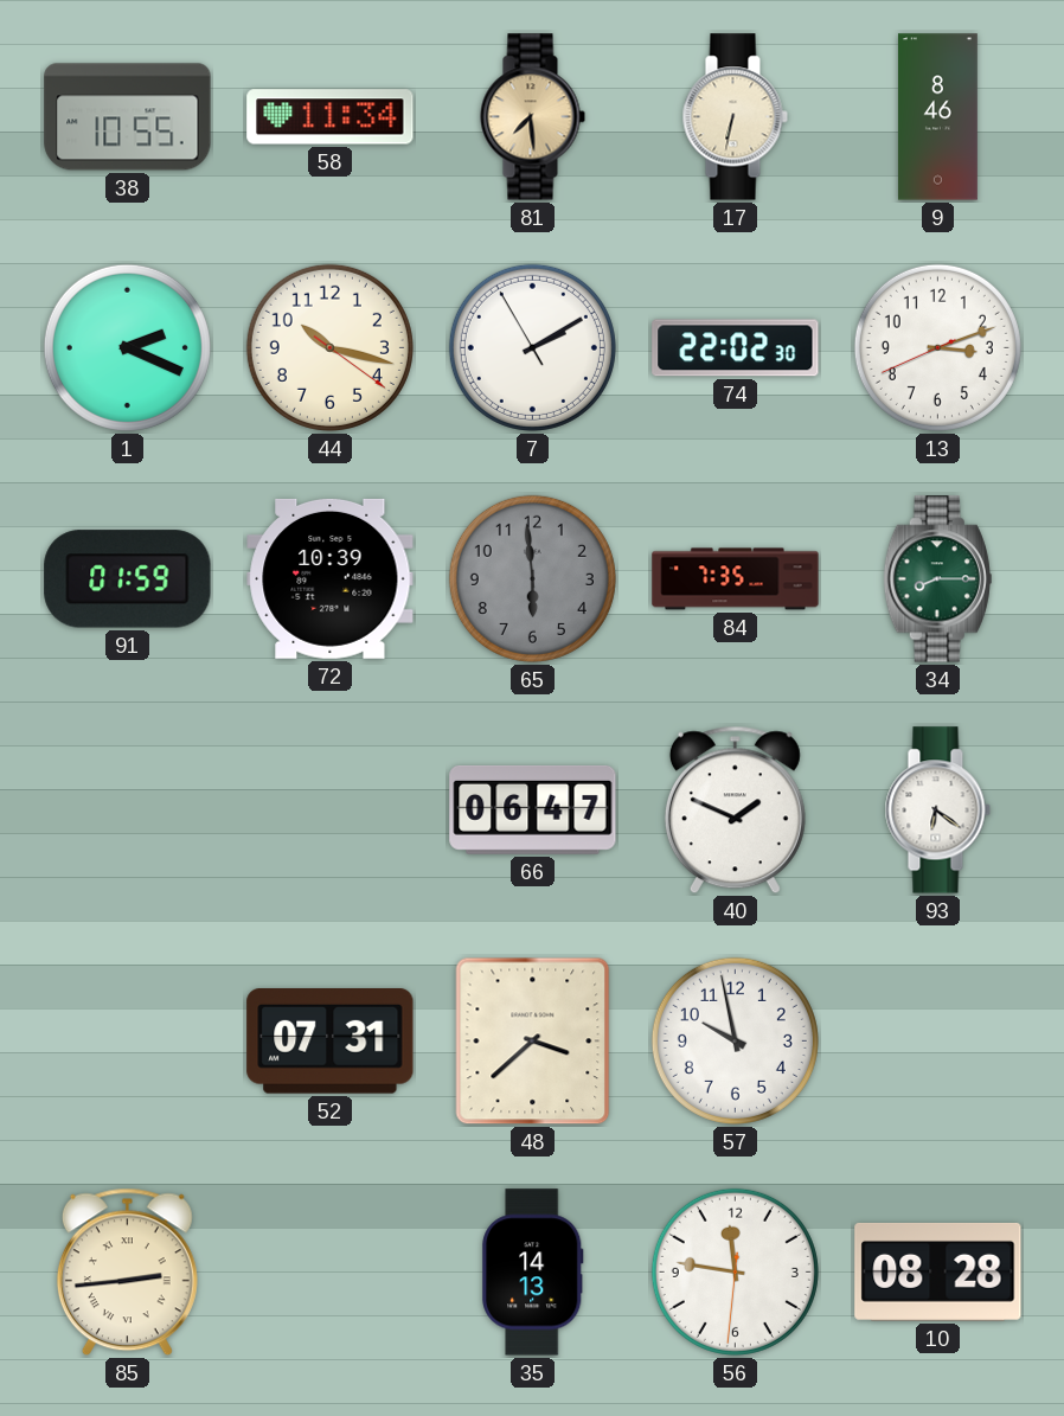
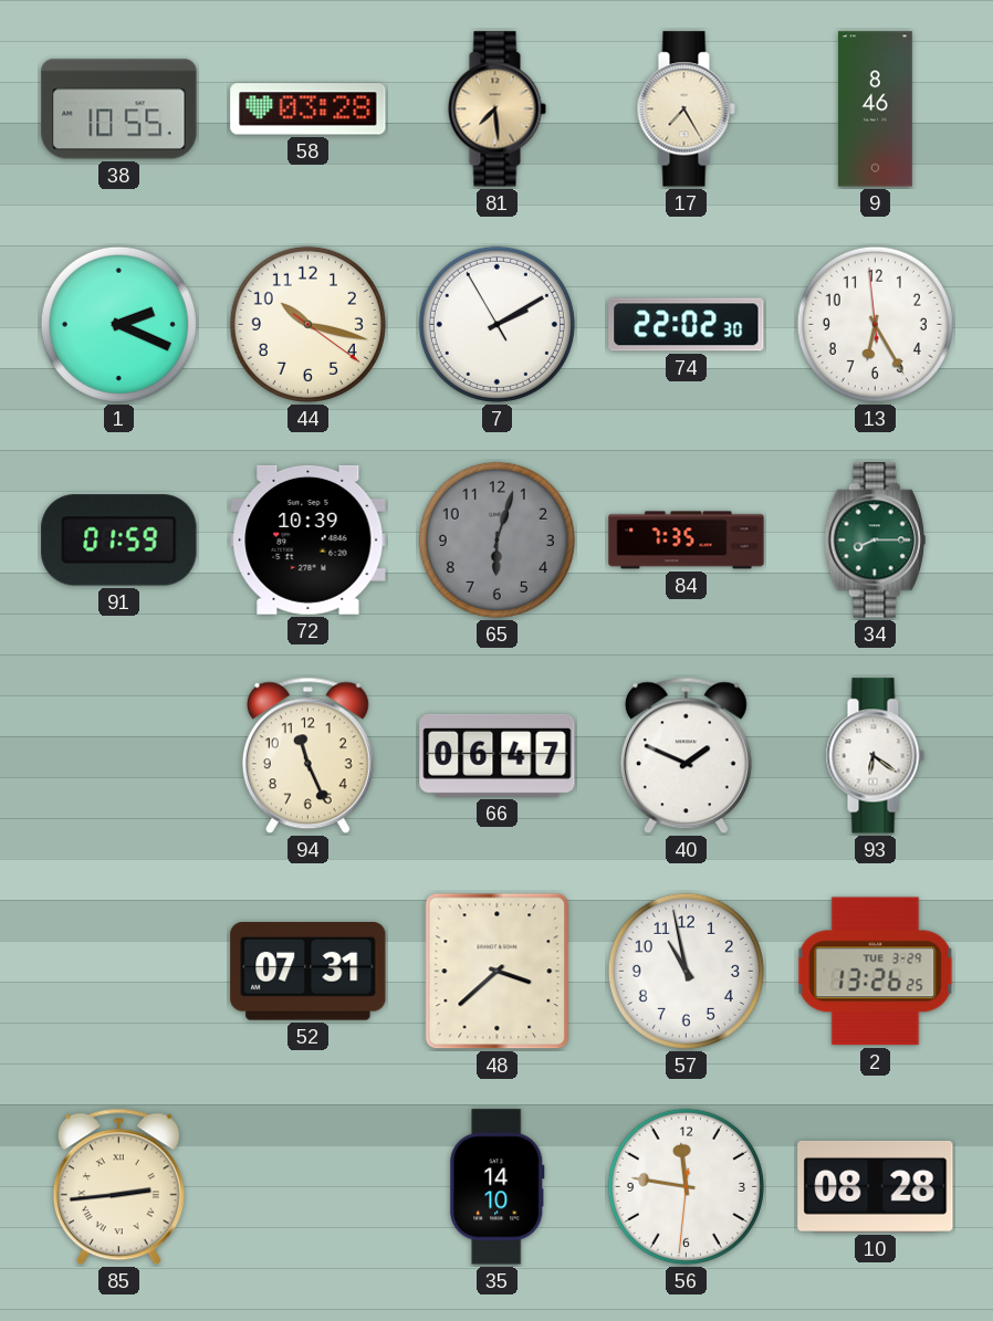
58: 11:34 -> 03:28 (309, 109)
17: 6:32 -> 7:25 (686, 109)
13: 3:11 -> 6:24 (875, 324)
65: 5:59 -> 6:03 (496, 539)
94: none -> 11:26 (307, 756)
57: 9:58 -> 10:58 (686, 971)
2: none -> 13:26 (876, 972)
35: 14:13 -> 14:10 (498, 1187)
